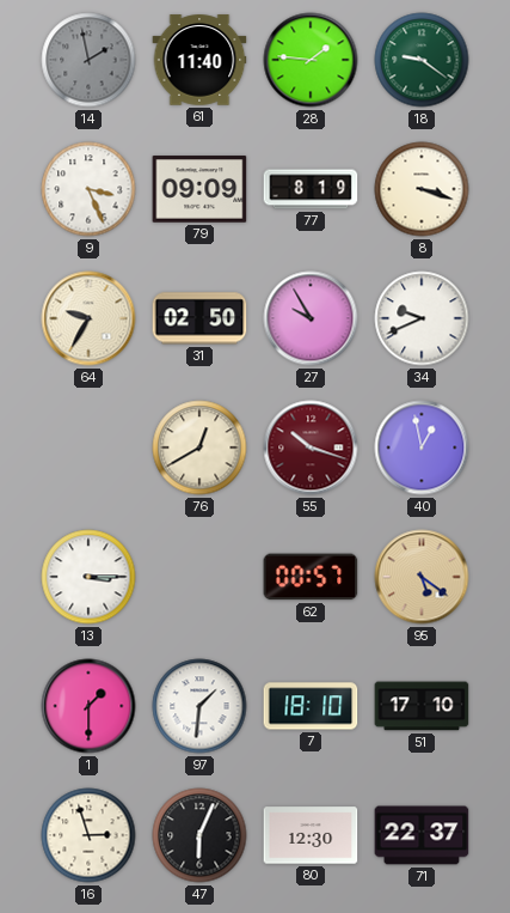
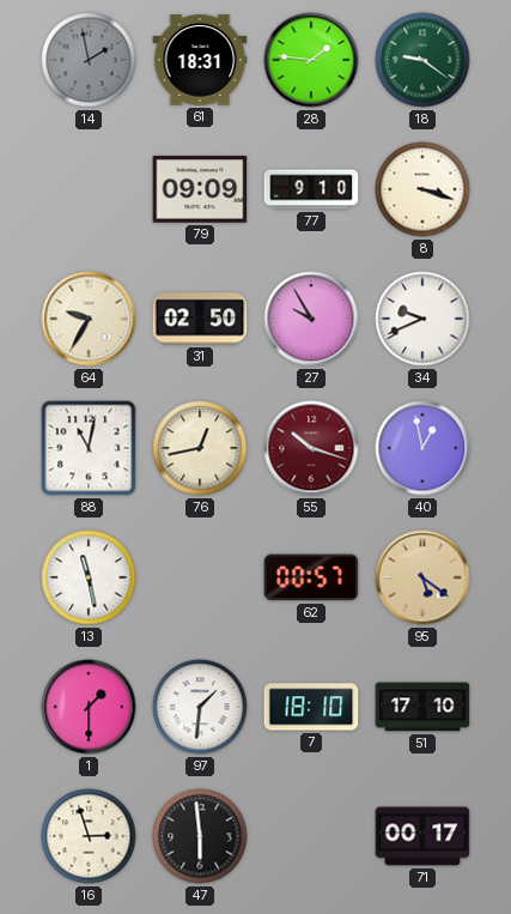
61: 11:40 -> 18:31 (200, 60)
9: 3:26 -> none (88, 189)
77: 8:19 -> 9:10 (311, 189)
88: none -> 11:02 (89, 448)
76: 12:40 -> 12:43 (200, 448)
13: 3:15 -> 11:28 (89, 577)
47: 6:04 -> 5:59 (200, 836)
80: 12:30 -> none (311, 835)
71: 22:37 -> 00:17 (422, 836)
